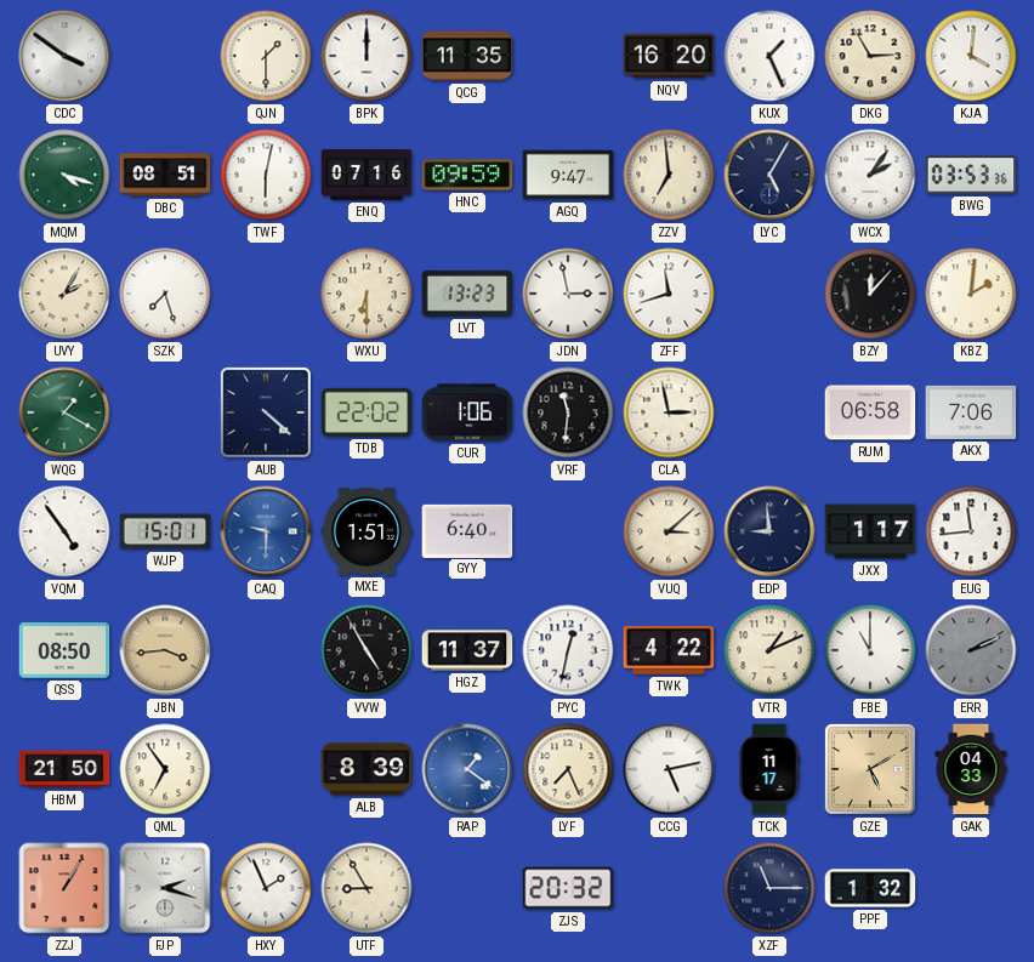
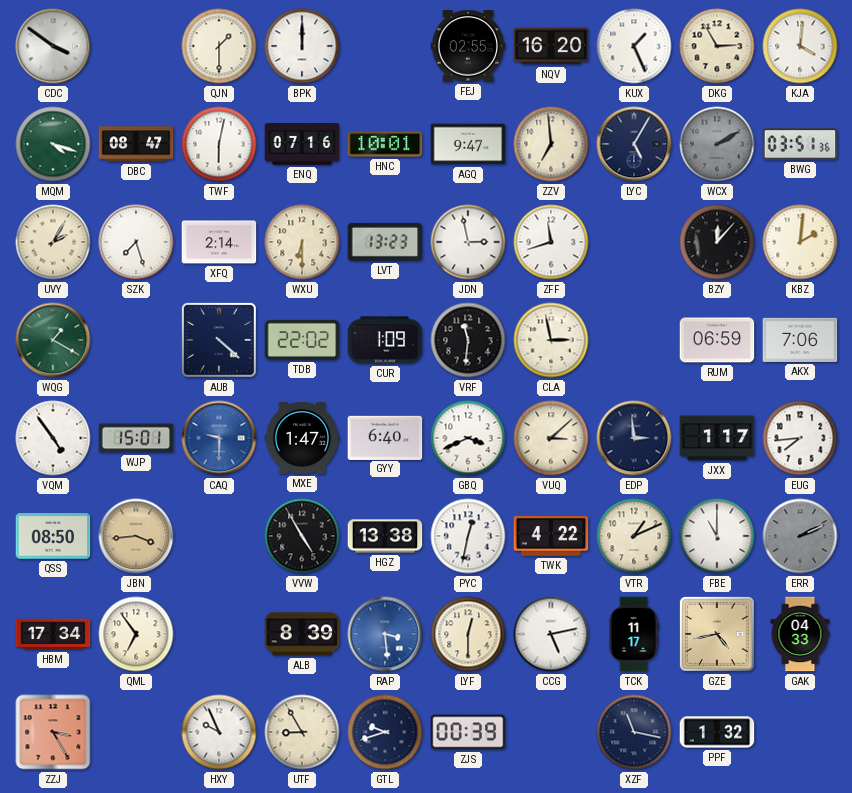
QCG: 11:35 -> none (467, 56)
FEJ: none -> 02:55 (468, 46)
DBC: 08:51 -> 08:47 (136, 144)
HNC: 09:59 -> 10:01 (385, 144)
WCX: 2:06 -> 2:10 (717, 144)
WCX dial: white -> grey (717, 144)
BWG: 03:53 -> 03:51 (800, 144)
XFQ: none -> 2:14 (219, 242)
CUR: 1:06 -> 1:09 (385, 340)
RUM: 06:58 -> 06:59 (717, 340)
MXE: 1:51 -> 1:47 (302, 438)
GBQ: none -> 3:41 (468, 438)
EDP: 8:59 -> 2:59 (634, 438)
EUG: 11:44 -> 7:44 (800, 438)
HGZ: 11:37 -> 13:38 (385, 536)
HBM: 21:50 -> 17:34 (53, 634)
RAP: 1:21 -> 3:29 (385, 634)
LYF: 7:26 -> 12:30 (468, 634)
GZE: 5:10 -> 4:43 (717, 634)
ZZJ: 1:05 -> 3:25 (53, 732)
FJP: 2:18 -> none (165, 888)
HXY: 1:56 -> 9:56 (219, 732)
GTL: none -> 9:42 (385, 732)
ZJS: 20:32 -> 00:39 (468, 732)
XZF: 11:15 -> 11:17 (634, 732)
